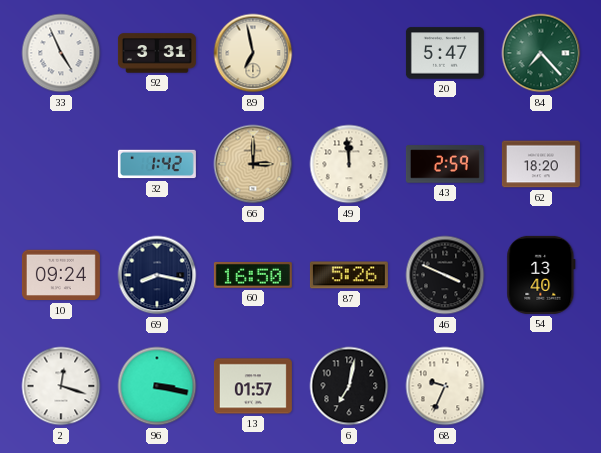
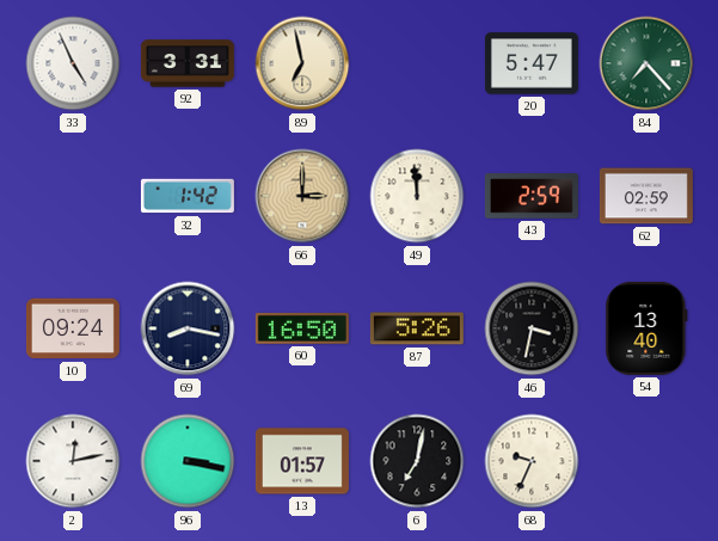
62: 18:20 -> 02:59 (646, 196)
46: 3:49 -> 3:32 (532, 328)
2: 12:18 -> 12:13 (73, 461)
